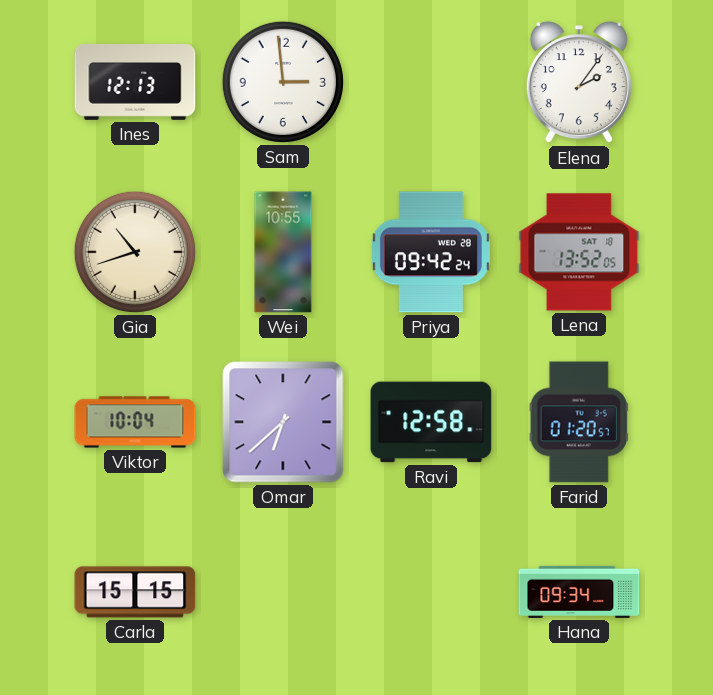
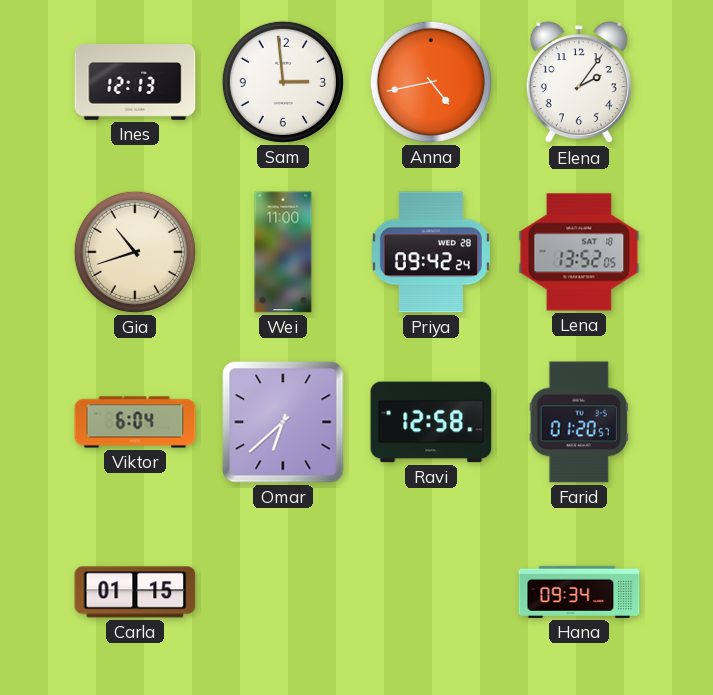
Anna: none -> 4:43 (431, 82)
Wei: 10:55 -> 11:00 (283, 252)
Viktor: 10:04 -> 6:04 (135, 422)
Carla: 15:15 -> 01:15 (135, 592)
